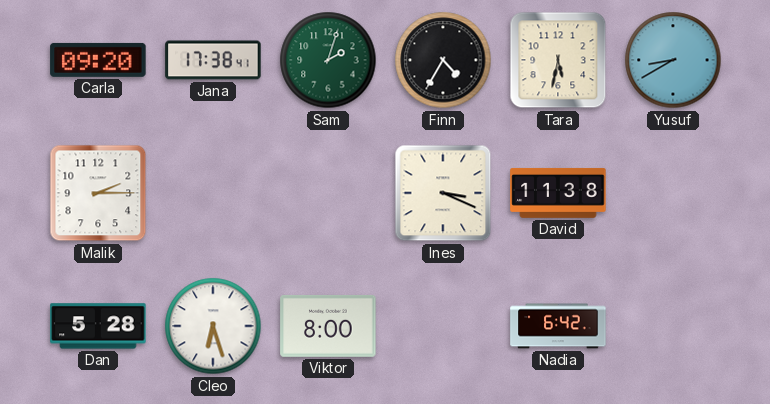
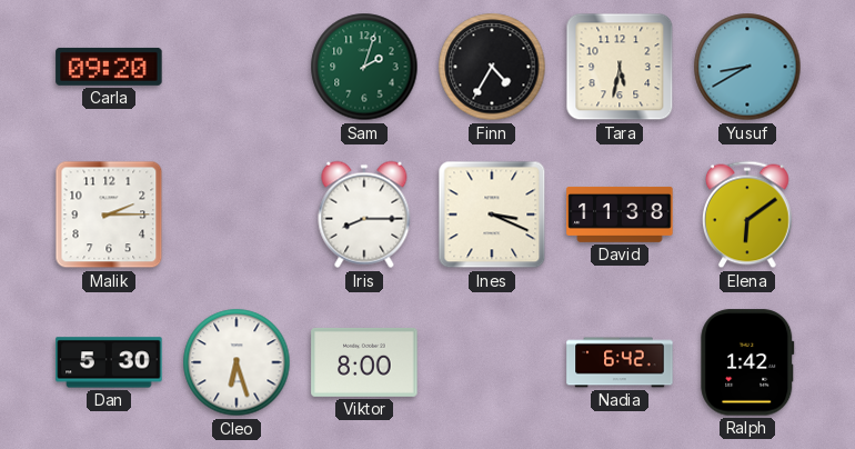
Jana: 17:38 -> none (213, 60)
Iris: none -> 8:15 (364, 214)
Elena: none -> 6:09 (748, 214)
Dan: 5:28 -> 5:30 (109, 362)
Ralph: none -> 1:42 (747, 362)
